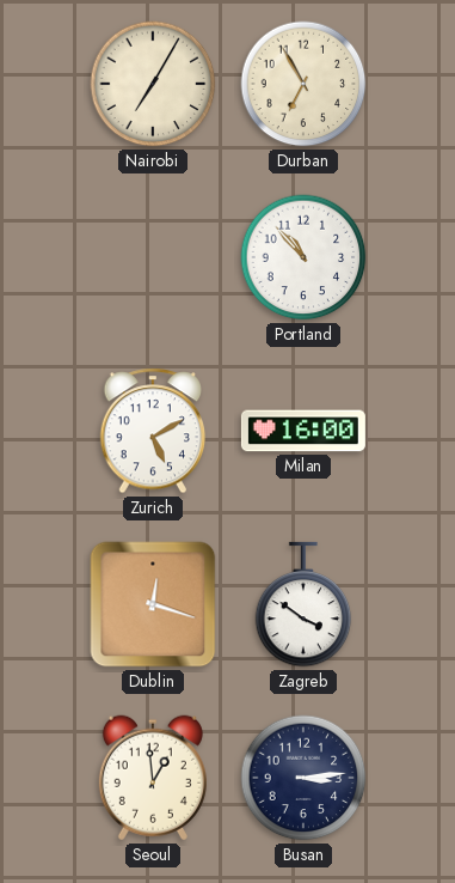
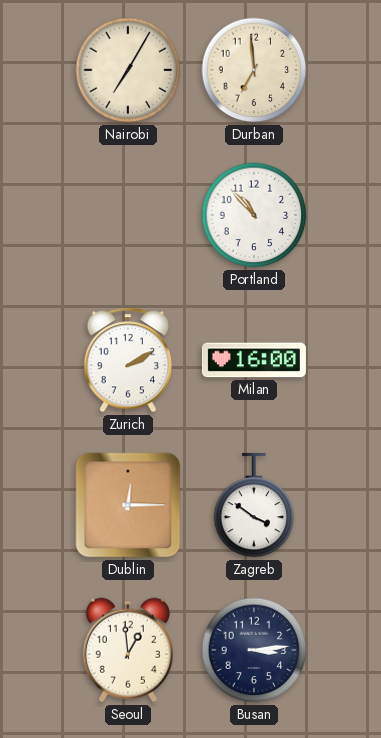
Durban: 6:55 -> 6:59 (254, 70)
Zurich: 5:10 -> 2:10 (128, 360)
Dublin: 12:18 -> 12:15 (128, 505)
